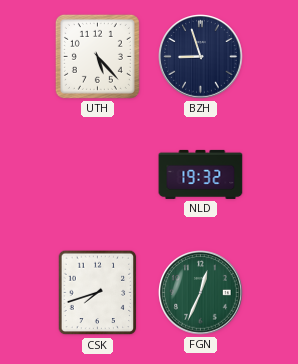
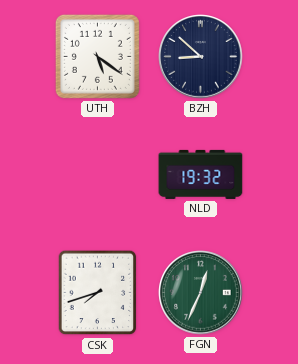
UTH: 5:23 -> 5:21 (97, 56)
BZH: 8:57 -> 8:52 (201, 57)
